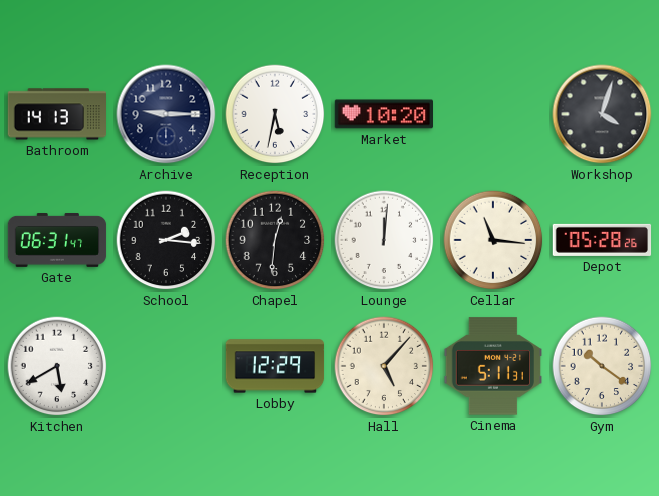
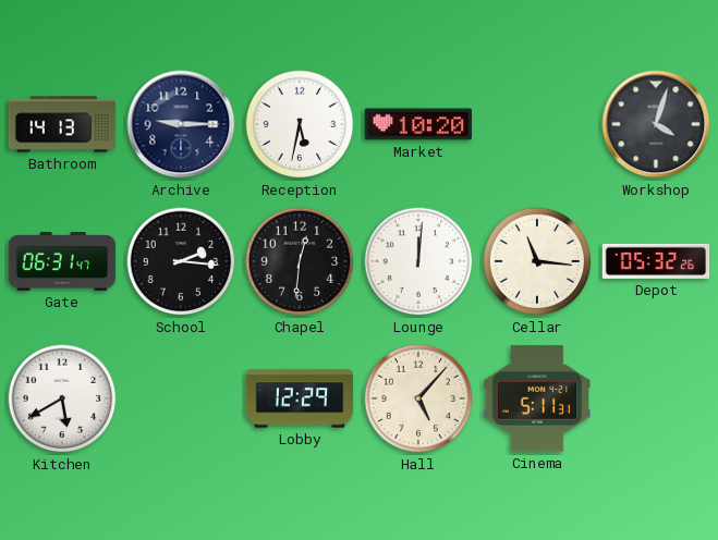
Depot: 05:28 -> 05:32 (656, 261)
Gym: 10:21 -> none (602, 366)
